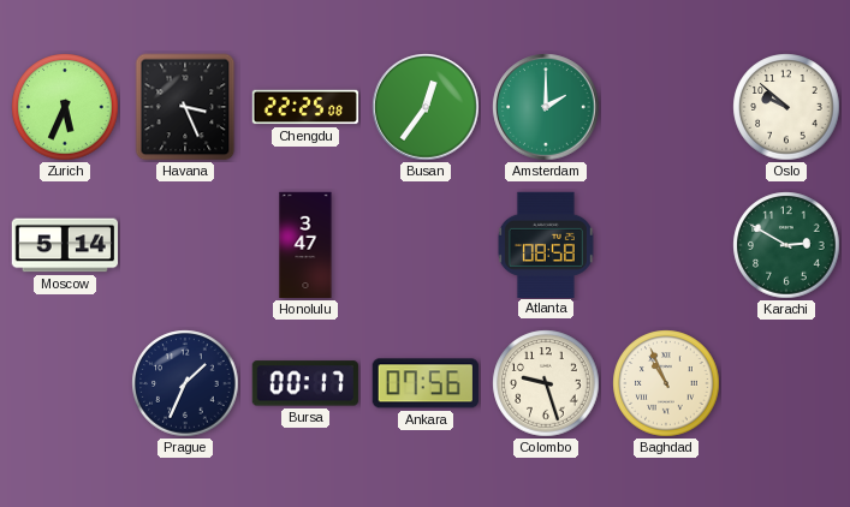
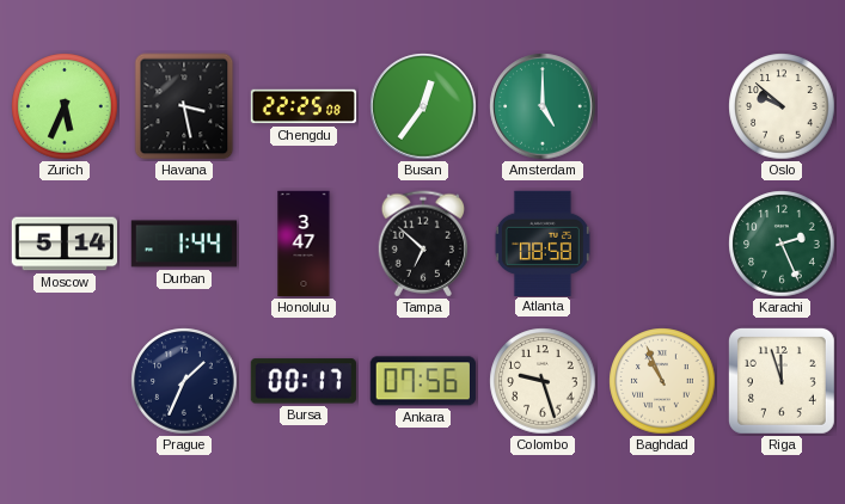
Havana: 3:26 -> 3:28 (184, 106)
Amsterdam: 2:00 -> 5:00 (543, 106)
Durban: none -> 1:44 (184, 244)
Tampa: none -> 6:52 (422, 244)
Karachi: 2:50 -> 2:26 (782, 244)
Riga: none -> 11:57 (782, 381)
